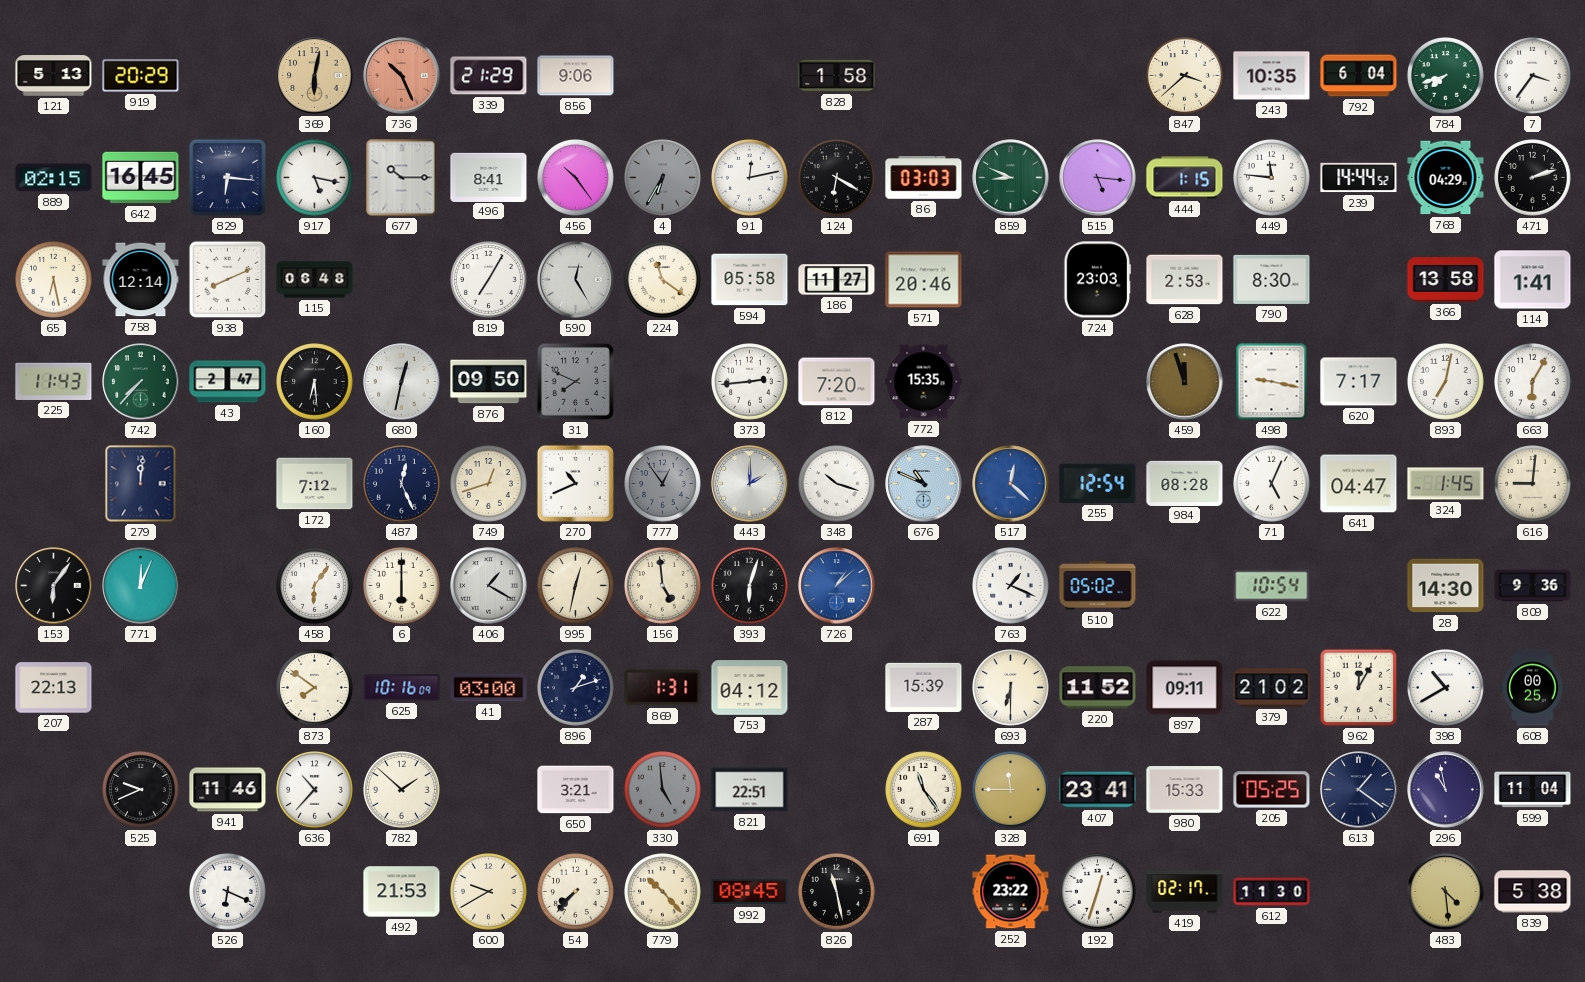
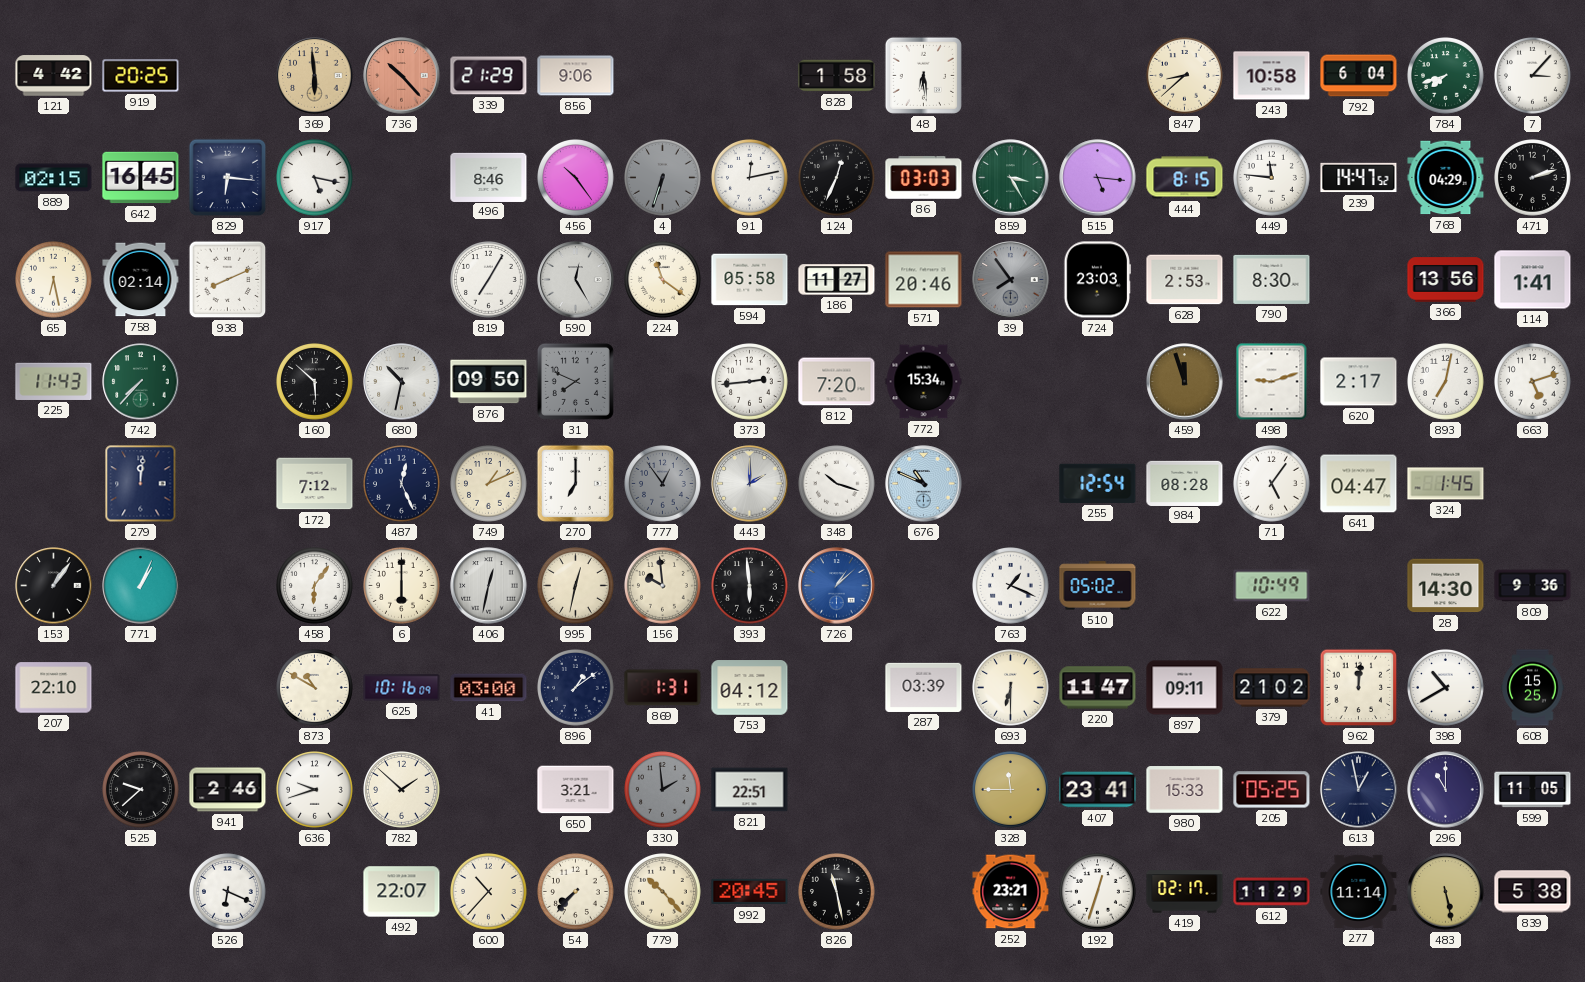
121: 5:13 -> 4:42 (54, 76)
919: 20:29 -> 20:25 (141, 76)
369: 6:02 -> 5:59 (315, 76)
736: 10:26 -> 10:23 (402, 76)
48: none -> 6:29 (923, 75)
847: 3:38 -> 8:38 (1185, 76)
243: 10:35 -> 10:58 (1272, 76)
7: 3:36 -> 3:07 (1533, 76)
677: 10:15 -> none (402, 178)
496: 8:41 -> 8:46 (489, 177)
4: 6:35 -> 6:33 (663, 178)
124: 6:20 -> 12:34 (837, 178)
859: 8:49 -> 3:25 (1011, 178)
444: 1:15 -> 8:15 (1185, 178)
239: 14:44 -> 14:47 (1359, 178)
758: 12:14 -> 02:14 (141, 280)
115: 06:48 -> none (315, 280)
39: none -> 7:54 (1011, 280)
366: 13:58 -> 13:56 (1446, 280)
43: 2:47 -> none (228, 382)
160: 6:29 -> 5:52 (315, 382)
680: 12:32 -> 10:32 (402, 382)
772: 15:35 -> 15:34 (924, 382)
498: 9:17 -> 9:12 (1272, 382)
620: 7:17 -> 2:17 (1359, 382)
663: 6:05 -> 5:12 (1533, 382)
749: 12:42 -> 1:11 (489, 484)
270: 10:41 -> 7:00 (575, 483)
517: 12:22 -> none (1011, 484)
71: 5:04 -> 5:06 (1272, 484)
616: 9:01 -> none (1533, 484)
153: 6:06 -> 1:06 (54, 586)
771: 12:04 -> 1:04 (141, 586)
406: 1:20 -> 12:32 (489, 586)
156: 4:59 -> 9:59 (663, 586)
393: 6:03 -> 5:59 (750, 586)
622: 10:54 -> 10:49 (1272, 586)
207: 22:13 -> 22:10 (54, 688)
873: 7:51 -> 10:50 (315, 688)
896: 1:12 -> 1:09 (576, 688)
287: 15:39 -> 03:39 (924, 687)
220: 11:52 -> 11:47 (1098, 688)
962: 12:05 -> 12:01 (1359, 688)
608: 00:25 -> 15:25 (1533, 688)
525: 9:41 -> 9:38 (141, 790)
941: 11:46 -> 2:46 (228, 790)
636: 10:37 -> 9:42 (315, 790)
330: 4:59 -> 1:59 (663, 790)
691: 11:24 -> none (924, 790)
613: 1:21 -> 12:58 (1359, 790)
296: 10:58 -> 11:00 (1446, 790)
599: 11:04 -> 11:05 (1533, 790)
492: 21:53 -> 22:07 (402, 892)
600: 9:40 -> 10:37 (489, 892)
992: 08:45 -> 20:45 (750, 892)
252: 23:22 -> 23:21 (1011, 892)
612: 11:30 -> 11:29 (1272, 892)
277: none -> 11:14 (1359, 891)
483: 4:29 -> 5:28 (1446, 892)
